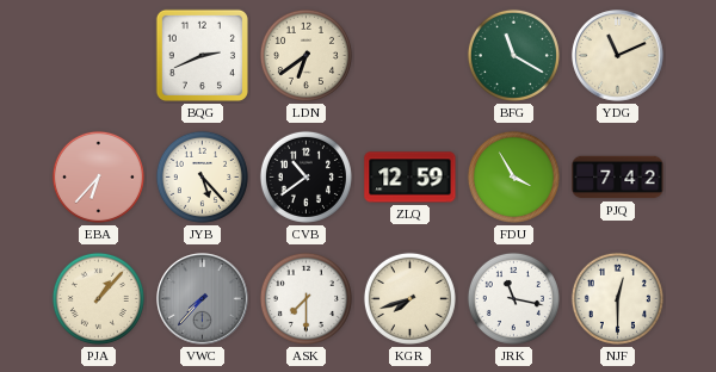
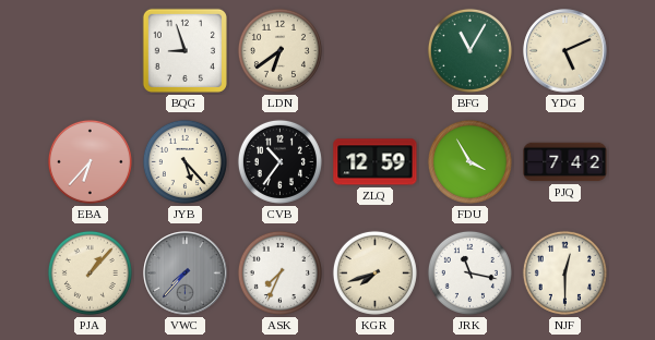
BQG: 2:41 -> 8:57 (184, 50)
BFG: 11:20 -> 11:05 (469, 50)
YDG: 11:11 -> 5:11 (565, 51)
CVB: 10:39 -> 10:36 (279, 161)
ASK: 7:30 -> 7:34 (279, 272)
